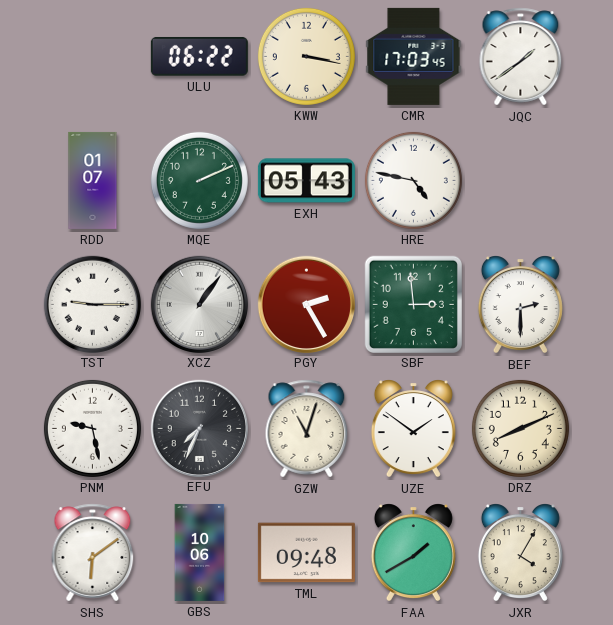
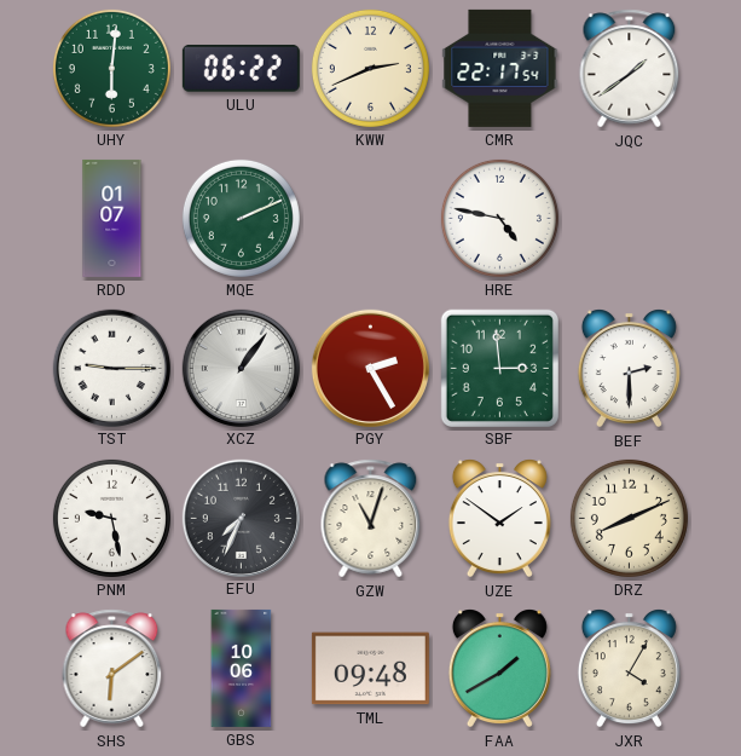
UHY: none -> 6:01 (111, 68)
KWW: 3:17 -> 2:41 (370, 68)
CMR: 17:03 -> 22:17 (500, 68)
EXH: 05:43 -> none (306, 181)
